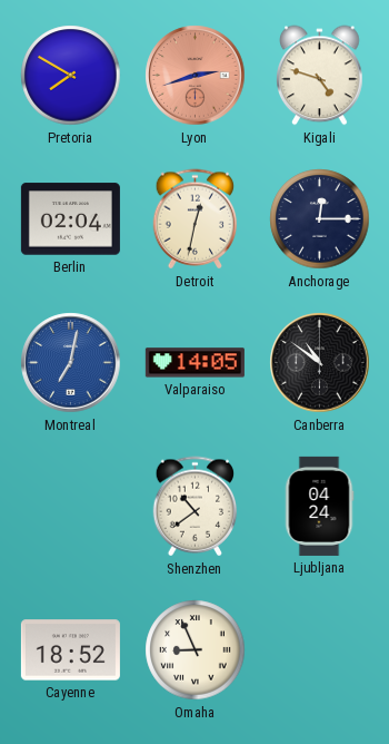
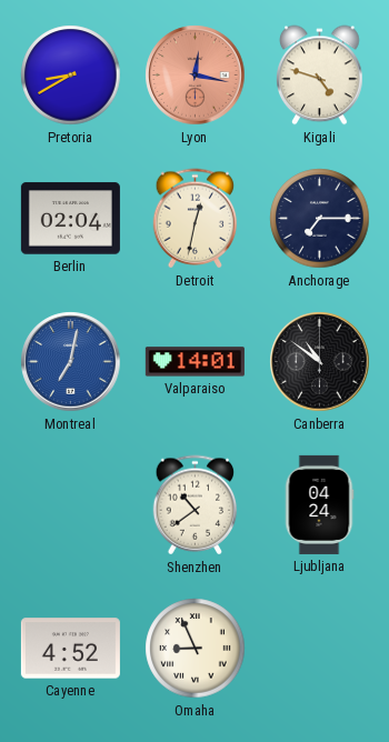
Pretoria: 7:50 -> 8:40 (71, 76)
Lyon: 2:42 -> 12:17 (196, 76)
Anchorage: 12:15 -> 7:15 (320, 219)
Valparaiso: 14:05 -> 14:01 (194, 362)
Cayenne: 18:52 -> 4:52 (70, 649)
